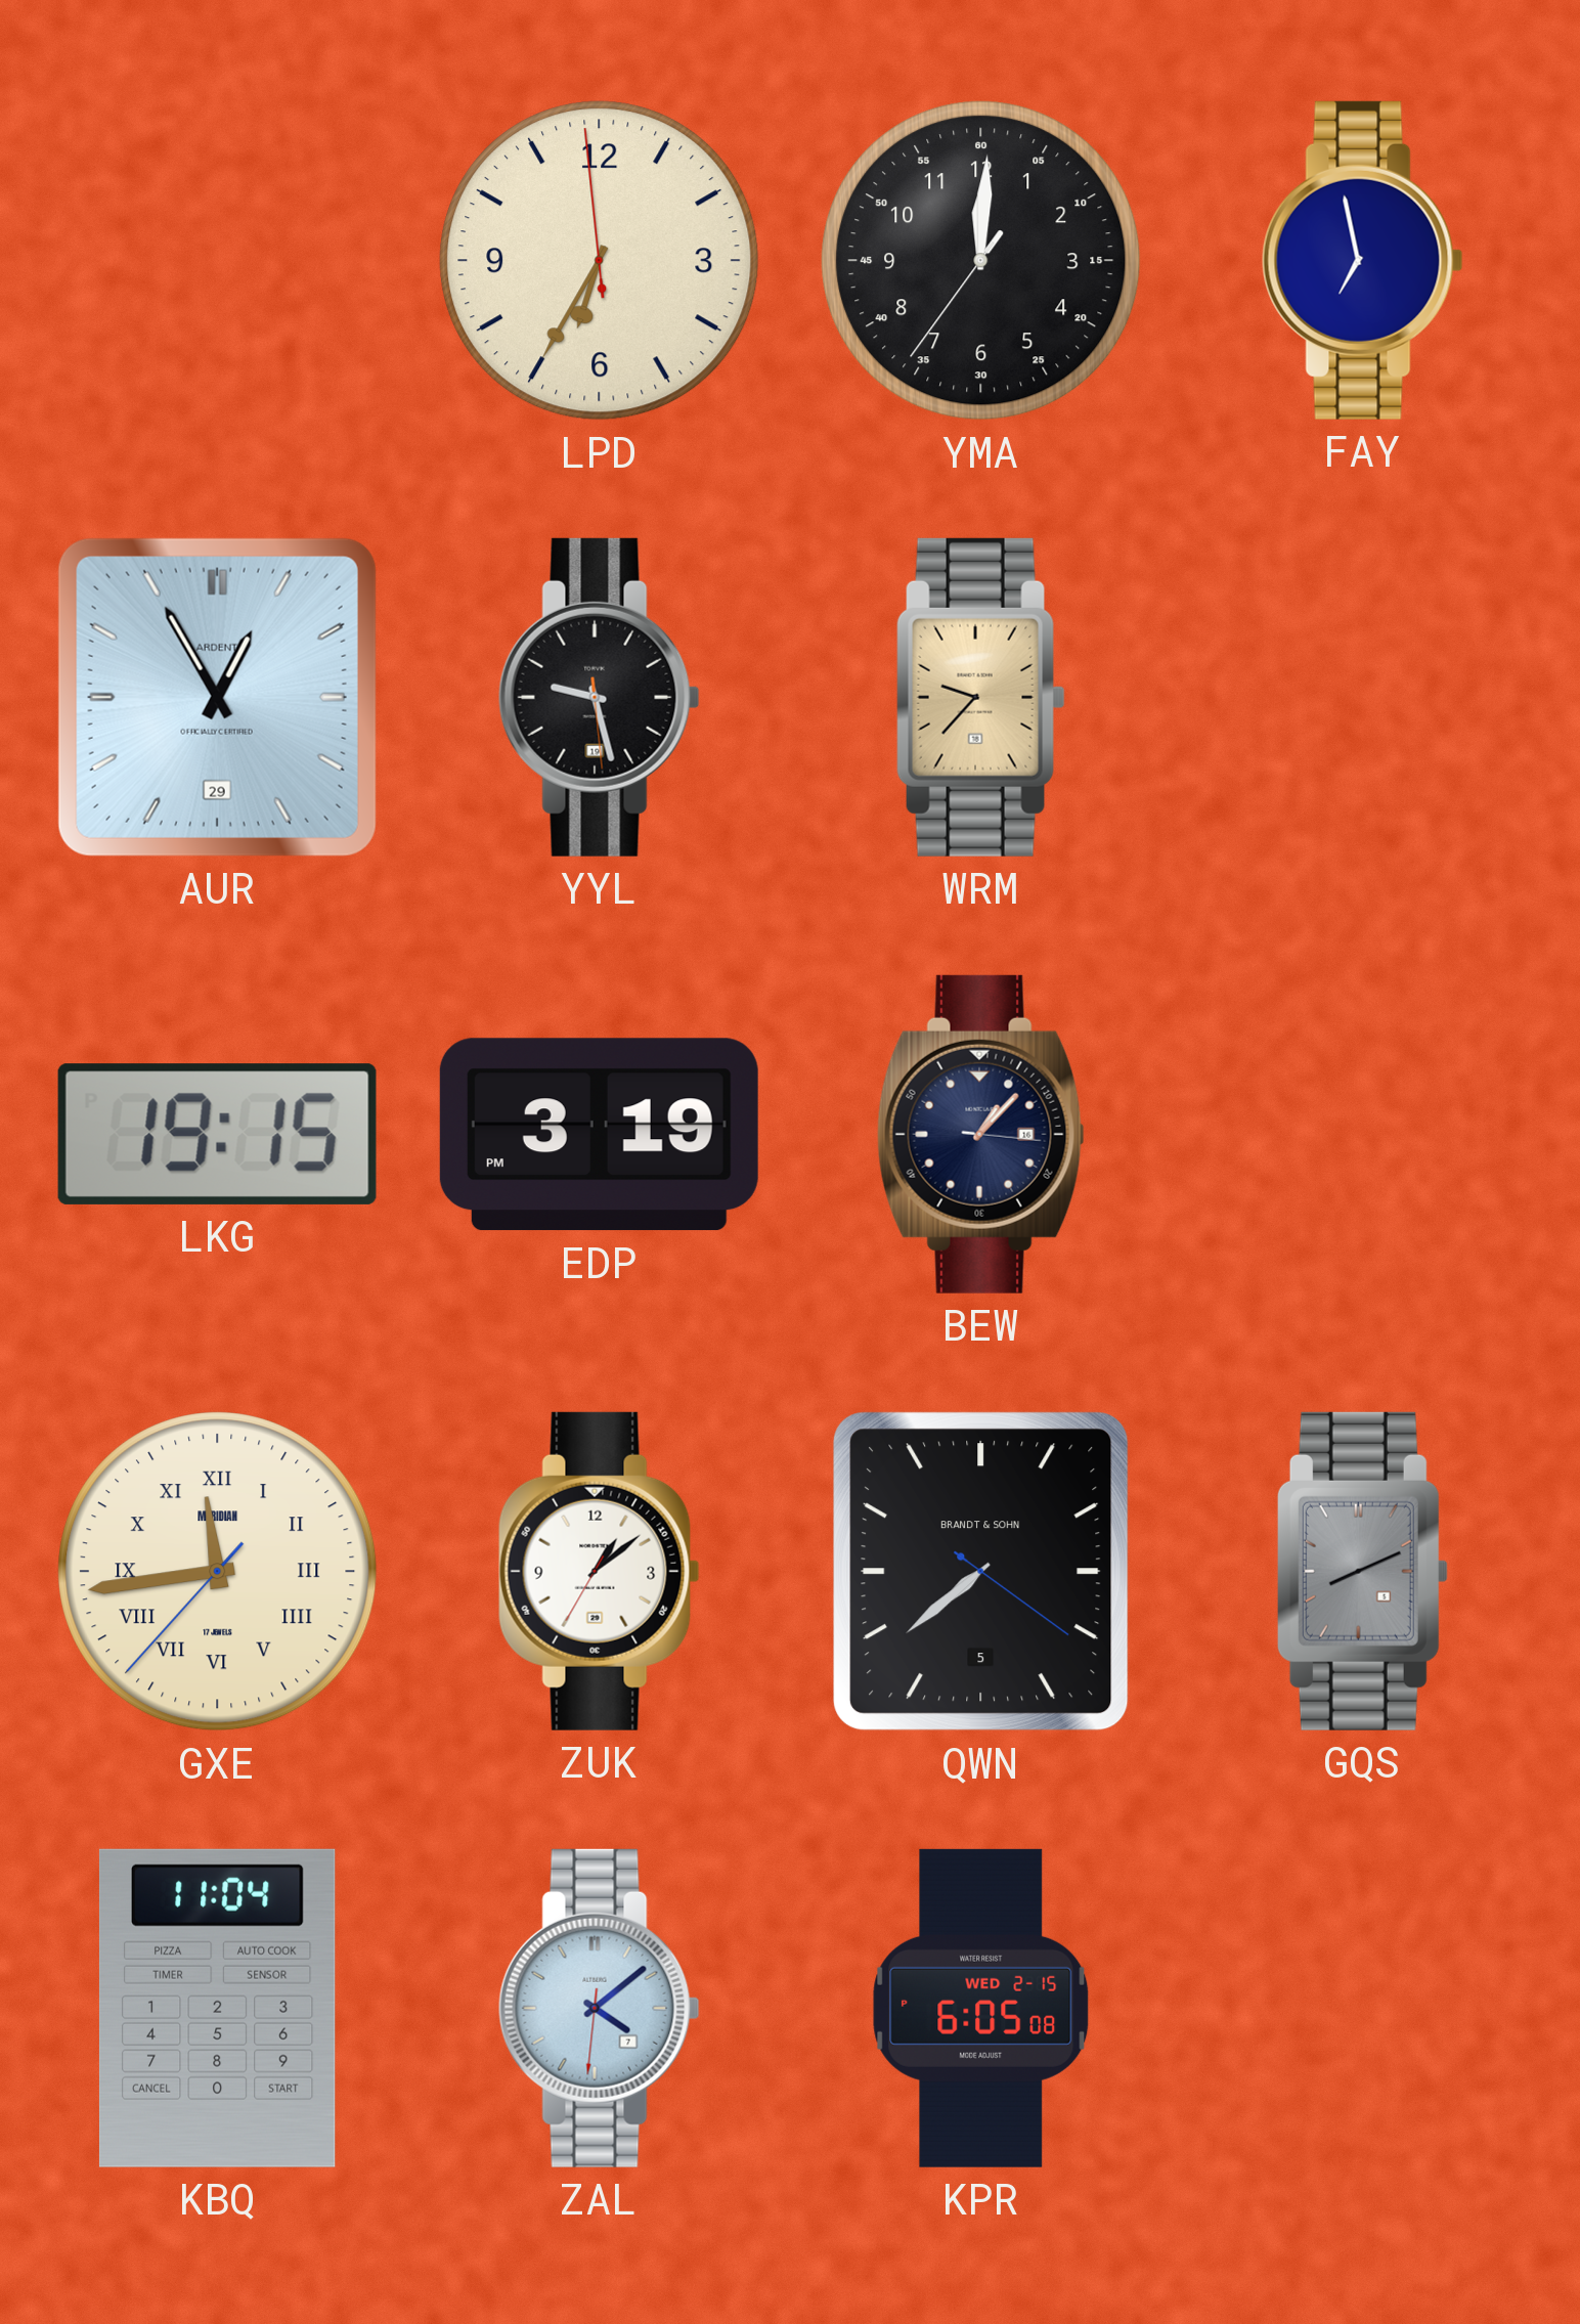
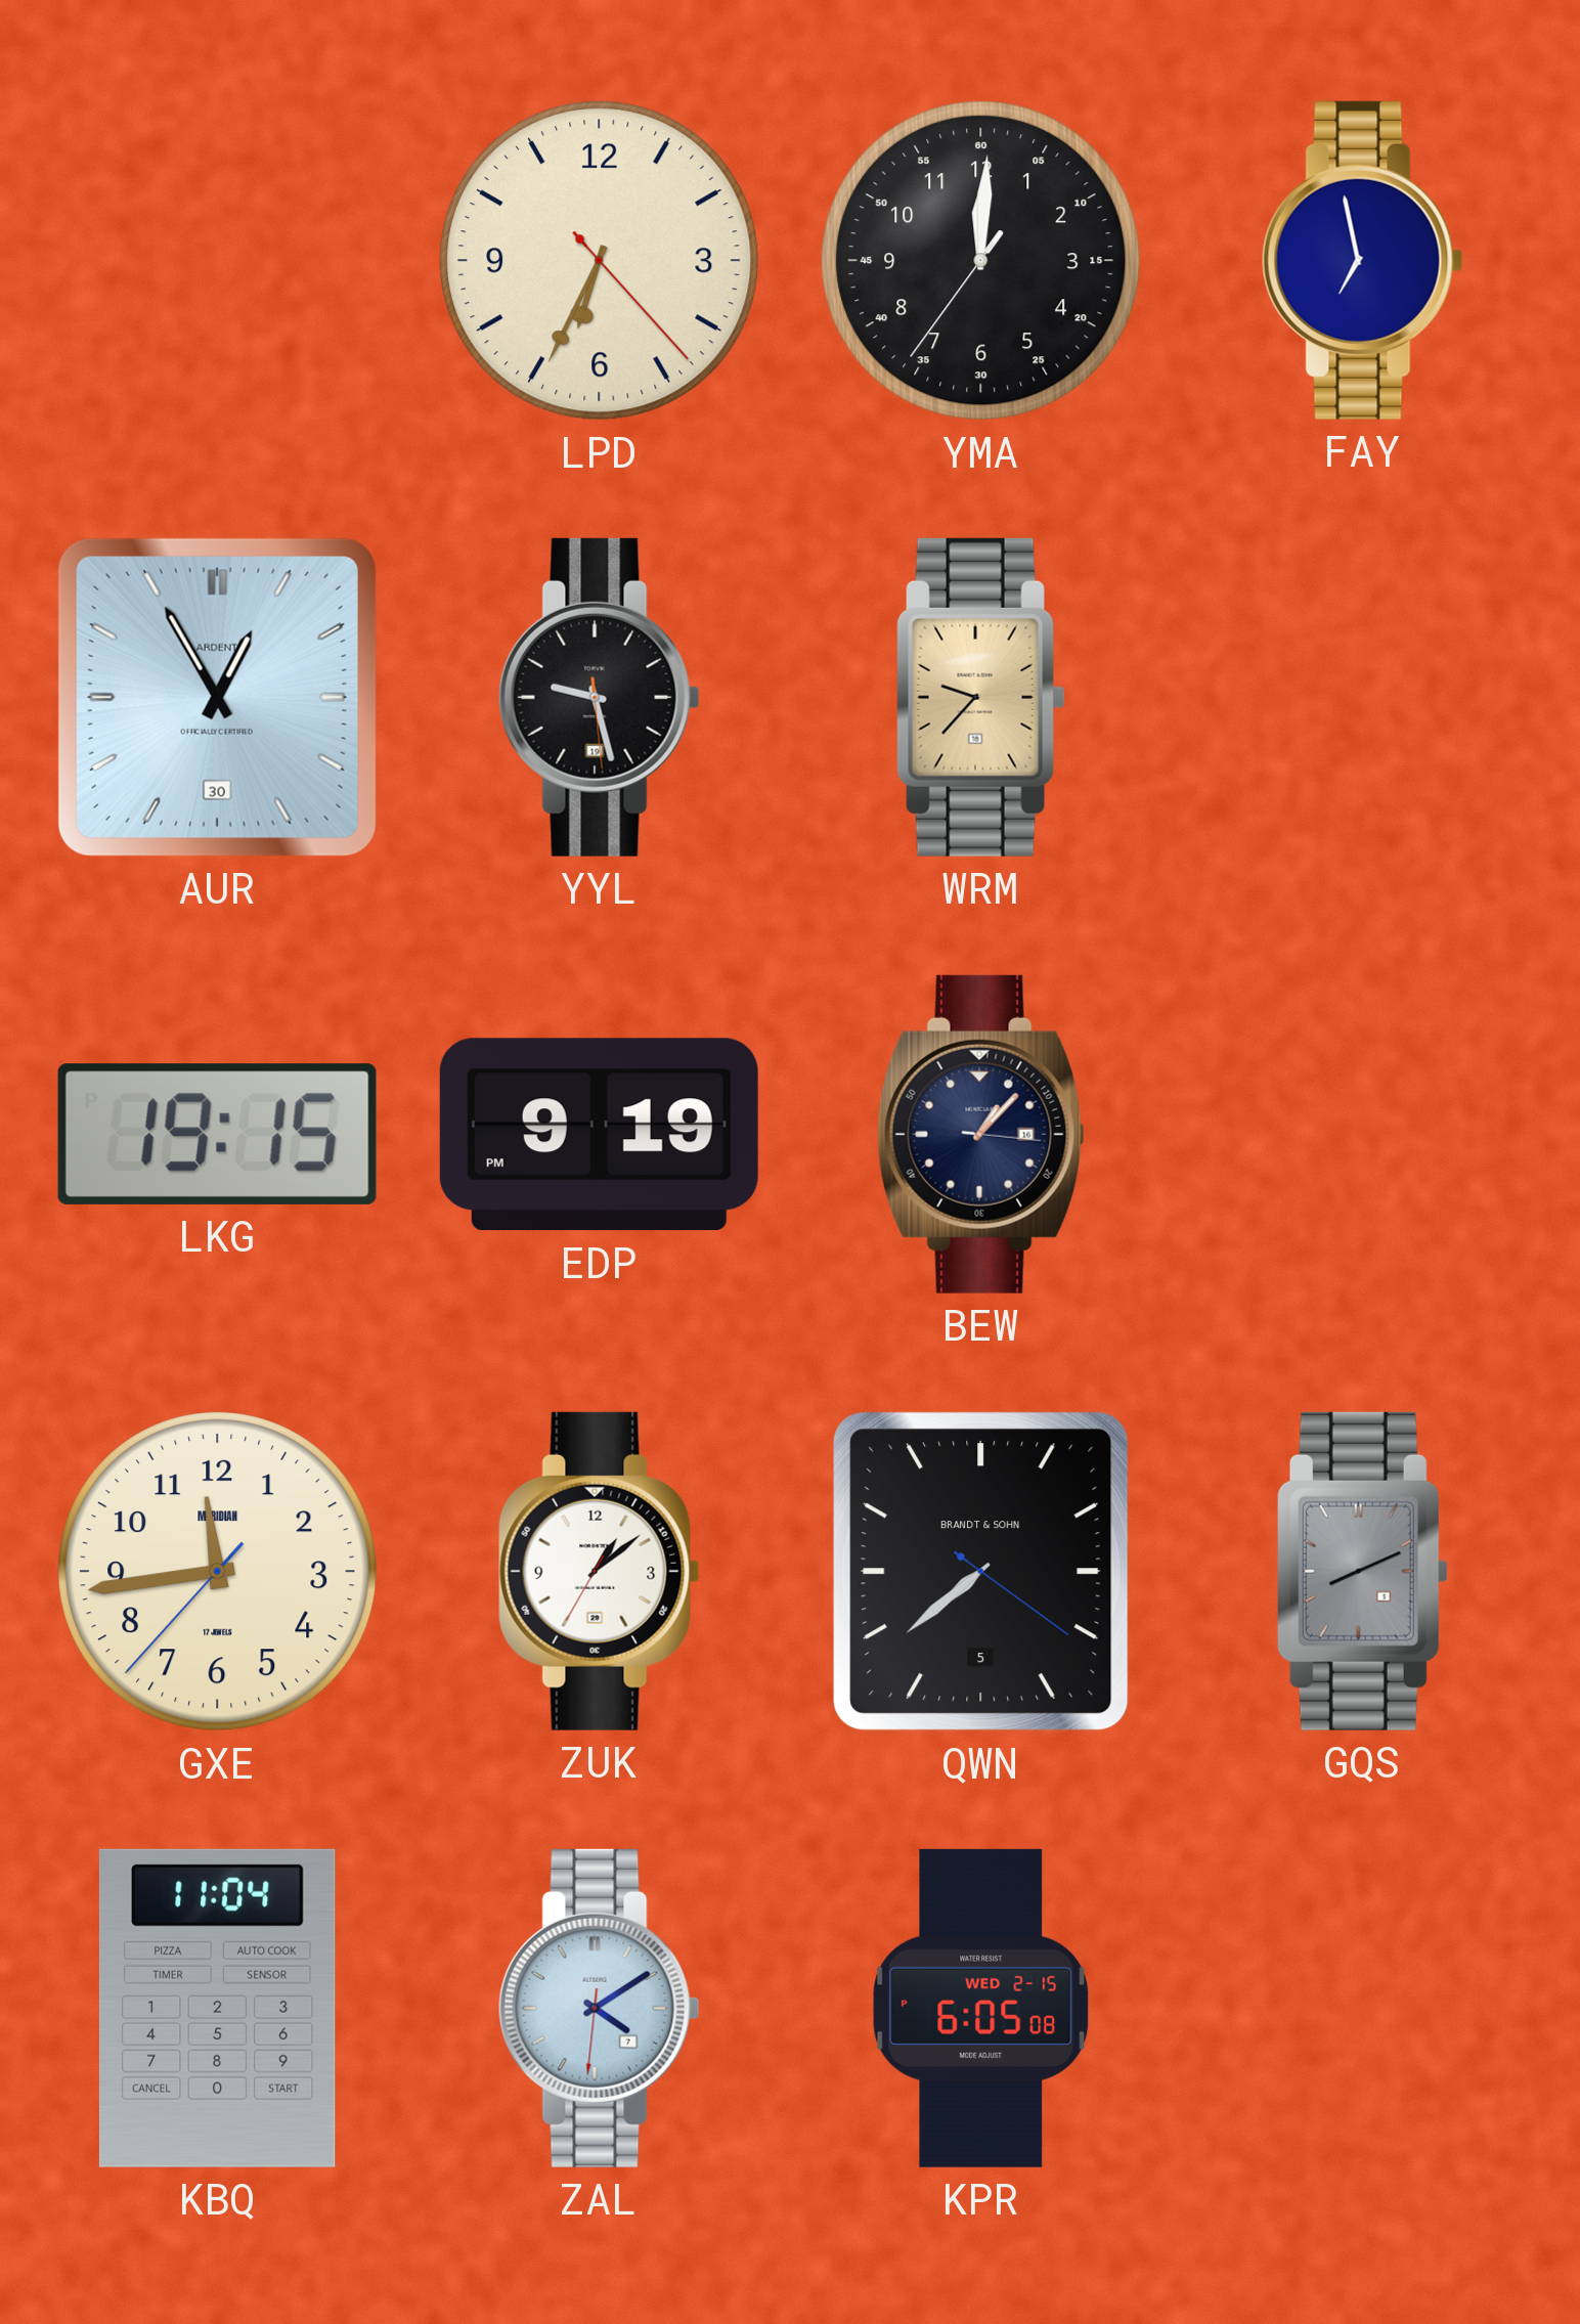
LPD: 6:34:59 -> 6:34:23 (600, 261)
AUR date: 29 -> 30 (217, 697)
EDP: 3:19 -> 9:19 (599, 1135)
GXE numerals: Roman -> Arabic (218, 1572)
ZAL: 4:08 -> 4:09 (599, 2008)
